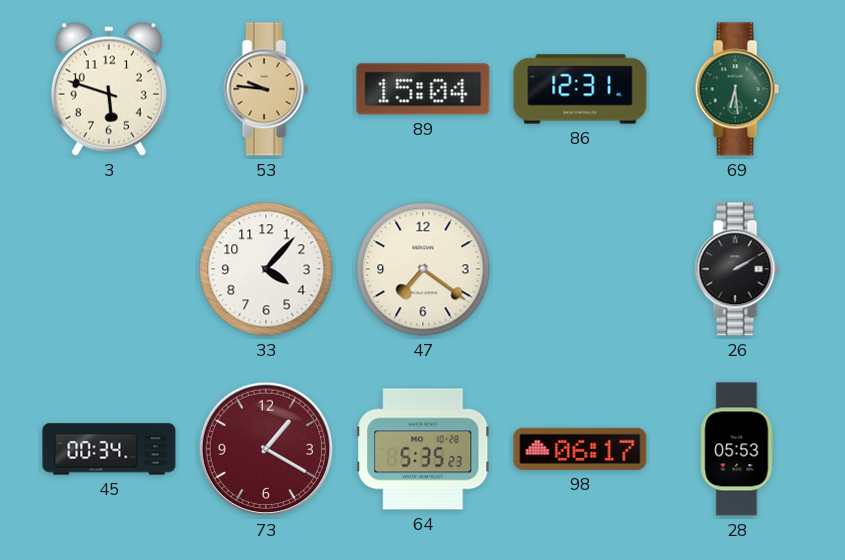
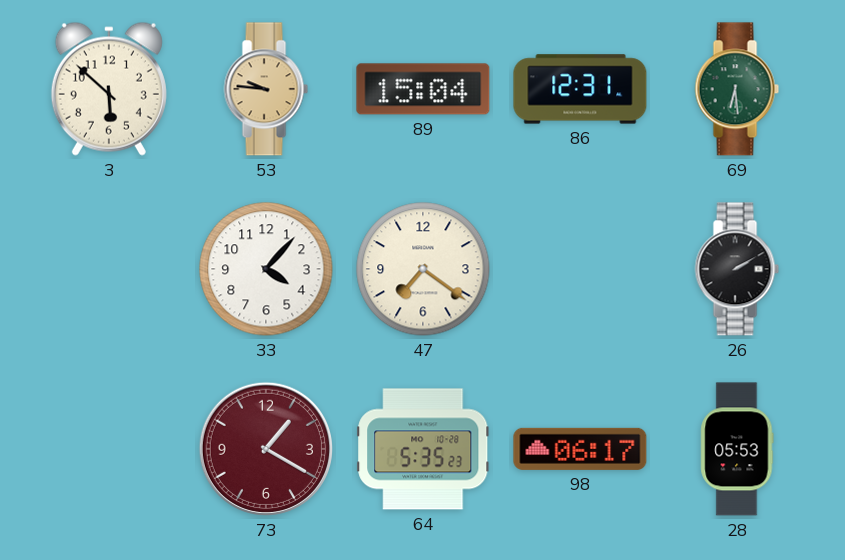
3: 5:48 -> 5:52 (109, 89)
45: 00:34 -> none (109, 449)
